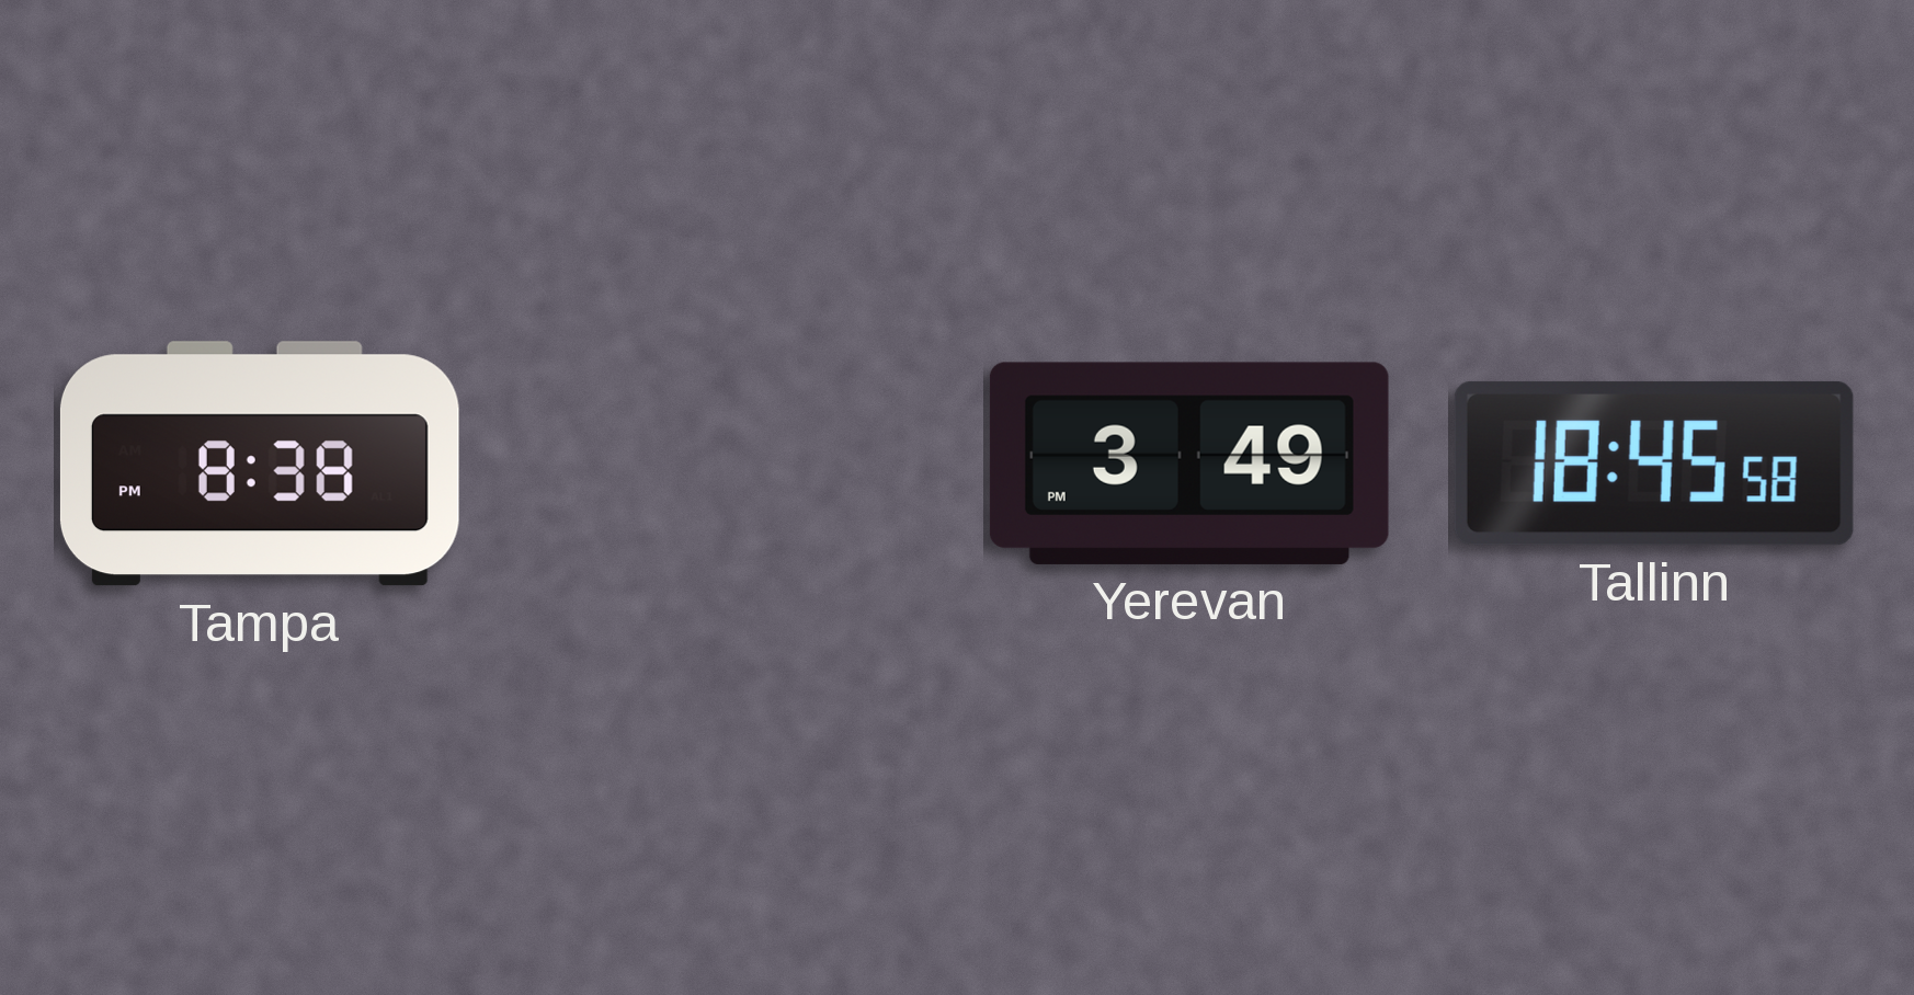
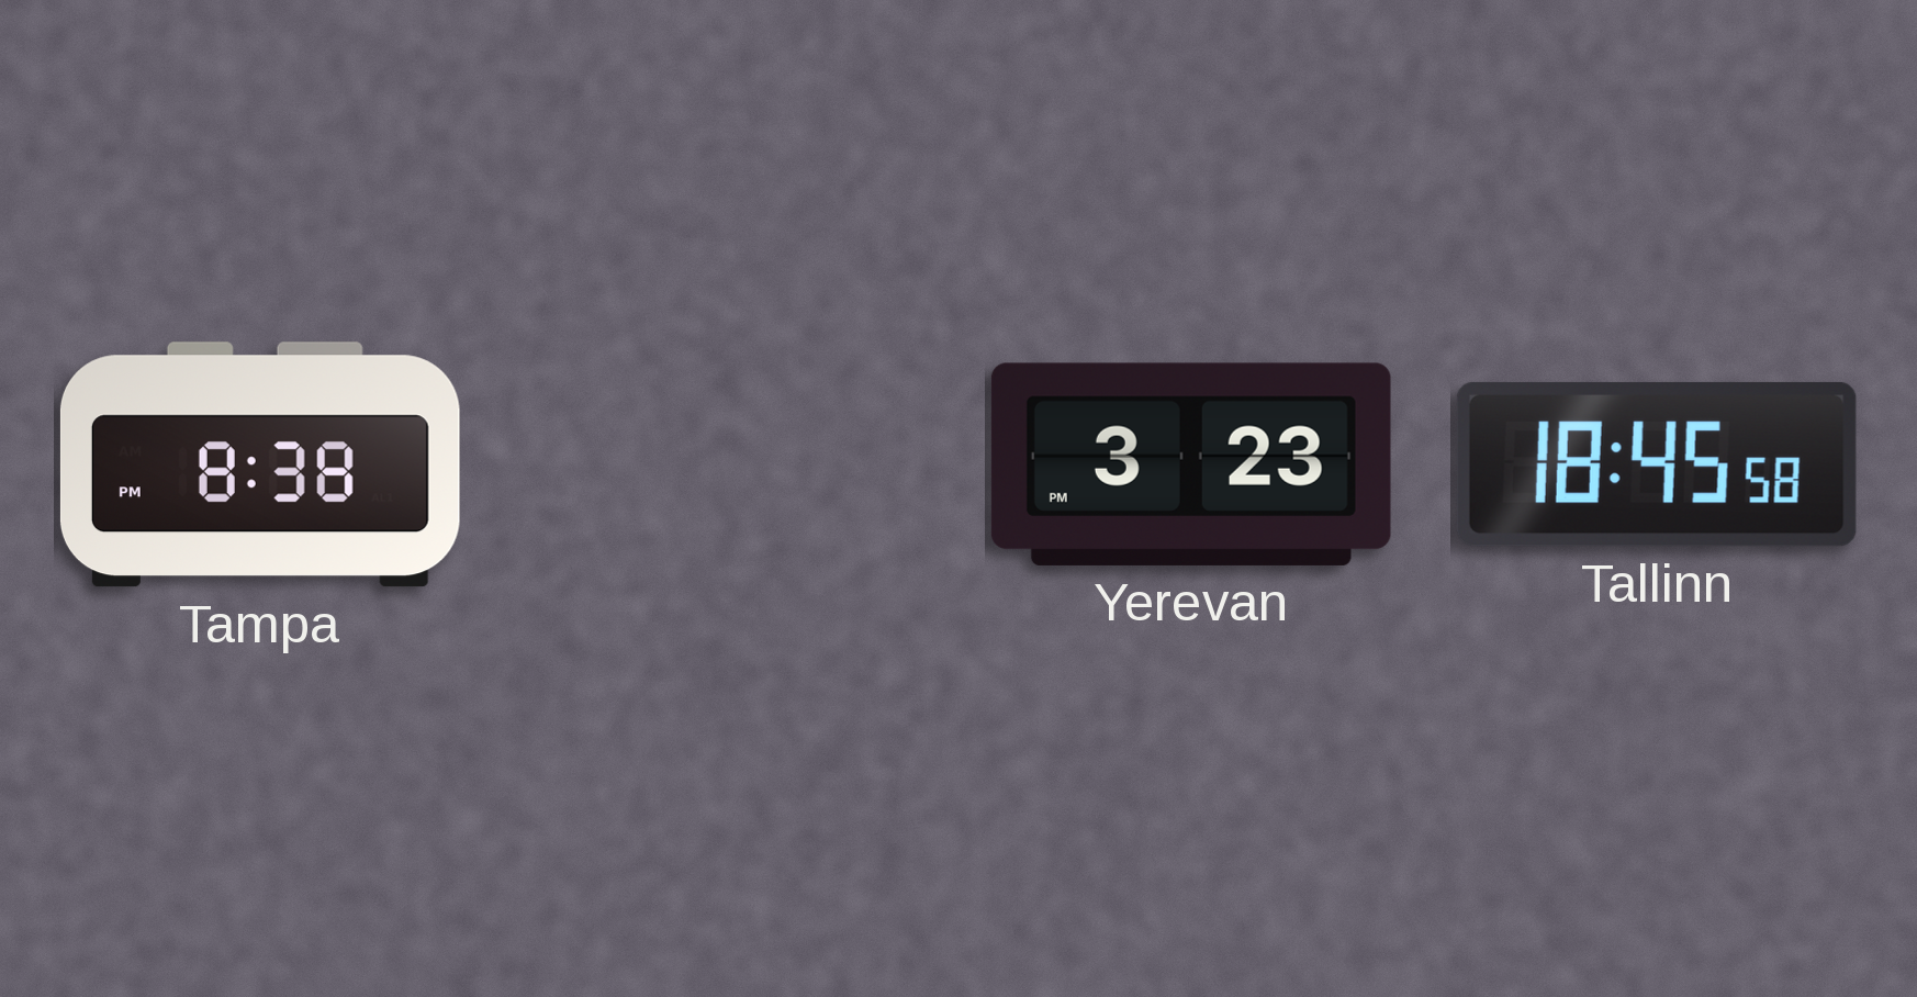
Yerevan: 3:49 -> 3:23 (1191, 464)
